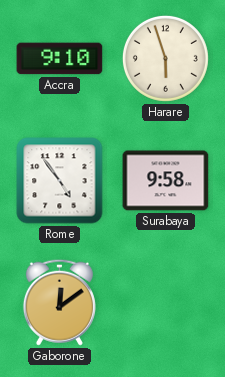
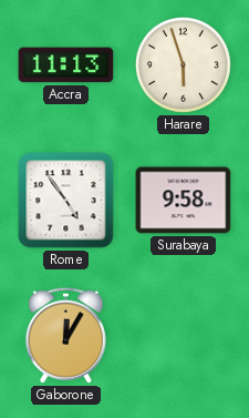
Accra: 9:10 -> 11:13 (66, 65)
Gaborone: 12:09 -> 12:05 (65, 335)
